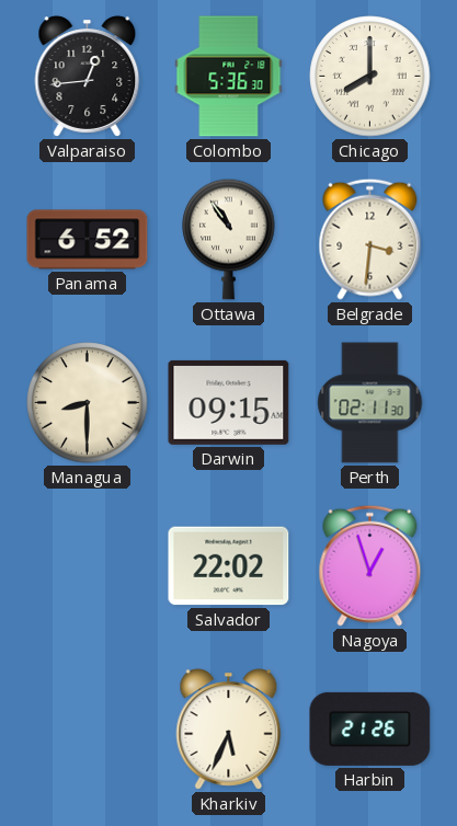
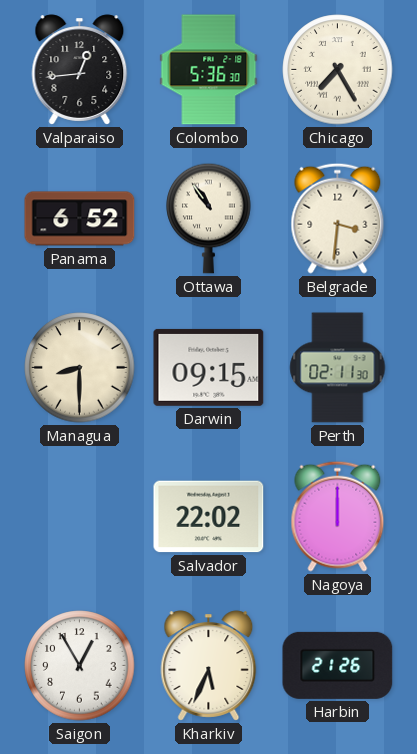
Chicago: 8:00 -> 7:25 (338, 70)
Nagoya: 12:57 -> 12:00 (338, 516)
Saigon: none -> 12:55 (80, 666)
